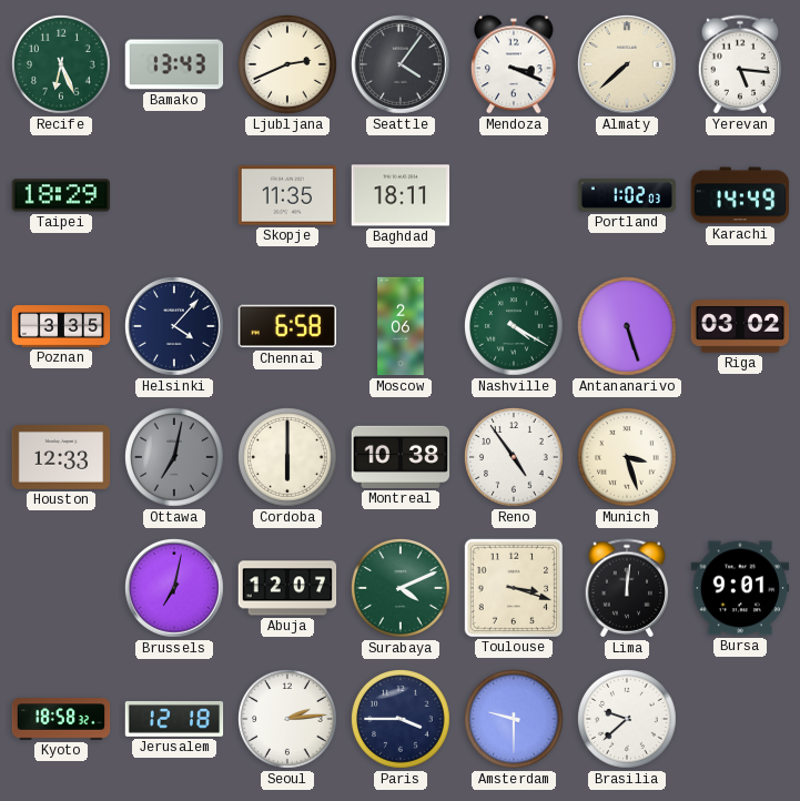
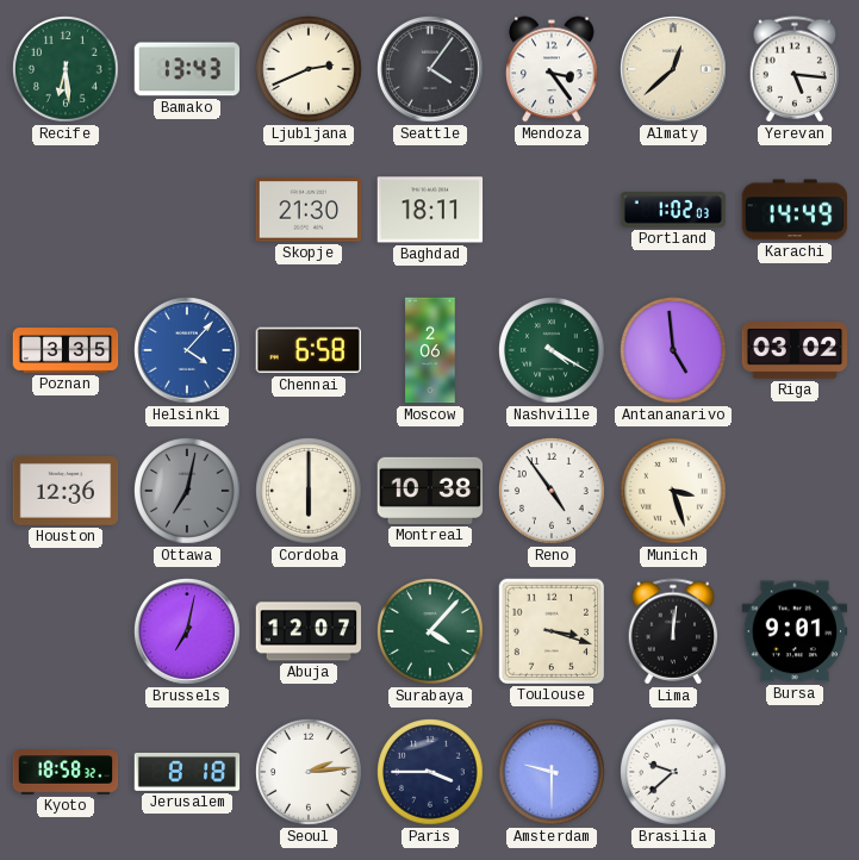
Recife: 6:26 -> 6:29 (67, 69)
Mendoza: 3:19 -> 3:24 (552, 69)
Almaty: 7:38 -> 12:38 (673, 69)
Taipei: 18:29 -> none (61, 195)
Skopje: 11:35 -> 21:30 (309, 210)
Helsinki dial: navy -> blue (187, 350)
Antananarivo: 5:27 -> 4:59 (674, 350)
Houston: 12:33 -> 12:36 (66, 492)
Surabaya: 4:11 -> 4:07 (431, 631)
Jerusalem: 12:18 -> 8:18 (187, 772)
